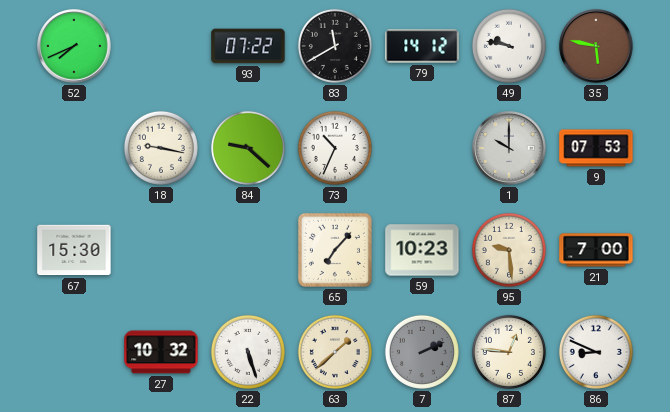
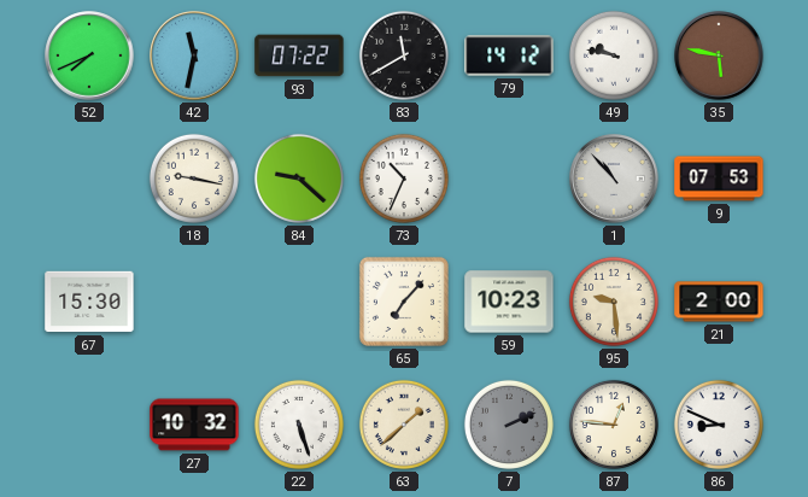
42: none -> 11:32 (194, 55)
1: 10:00 -> 10:53 (614, 179)
21: 7:00 -> 2:00 (719, 302)
